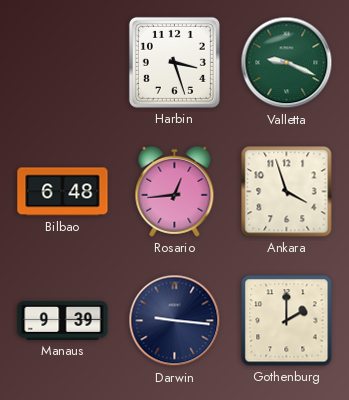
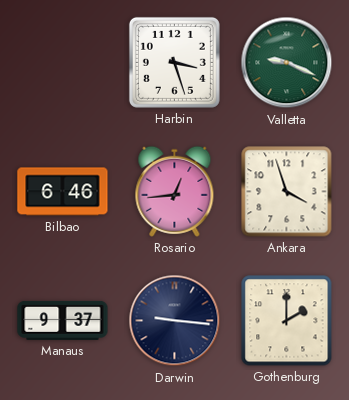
Bilbao: 6:48 -> 6:46 (63, 192)
Manaus: 9:39 -> 9:37 (63, 320)
